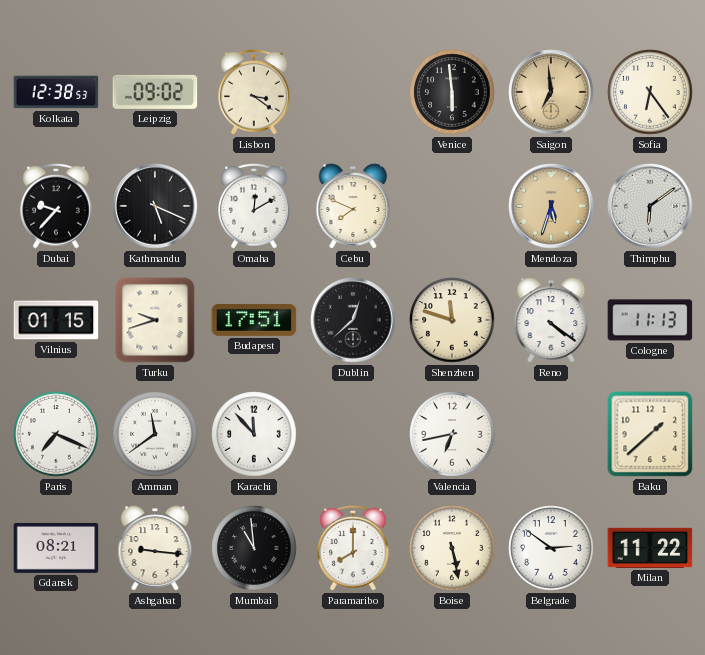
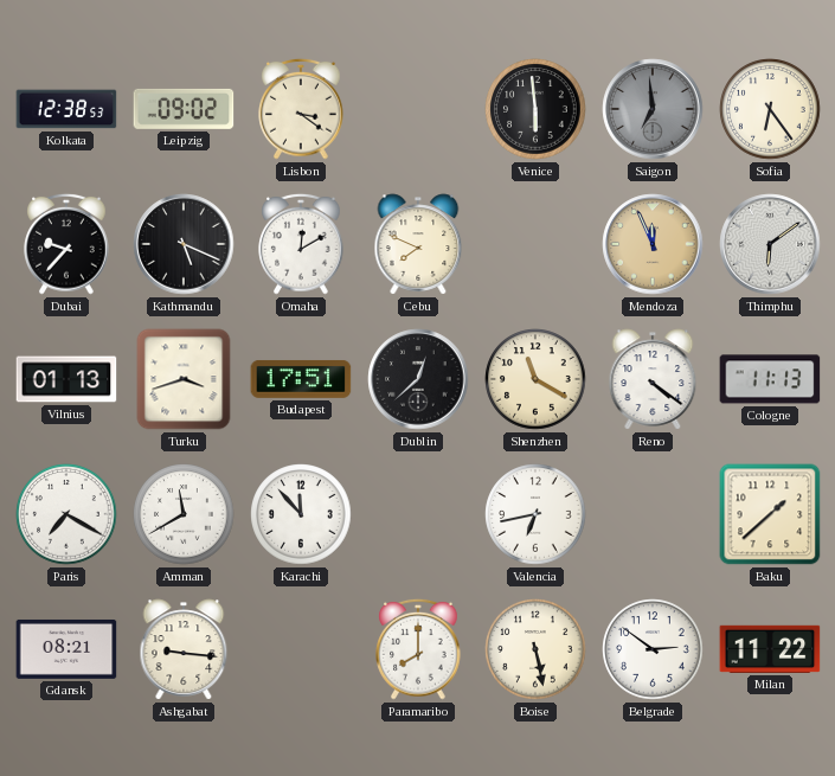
Saigon dial: champagne -> grey (653, 109)
Mendoza: 5:33 -> 11:56 (653, 244)
Vilnius: 01:15 -> 01:13 (66, 379)
Turku: 9:42 -> 3:42 (184, 379)
Shenzhen: 11:48 -> 11:20 (535, 379)
Paris: 7:19 -> 7:20 (66, 514)
Amman: 11:39 -> 11:40 (184, 514)
Mumbai: 10:59 -> none (254, 548)
